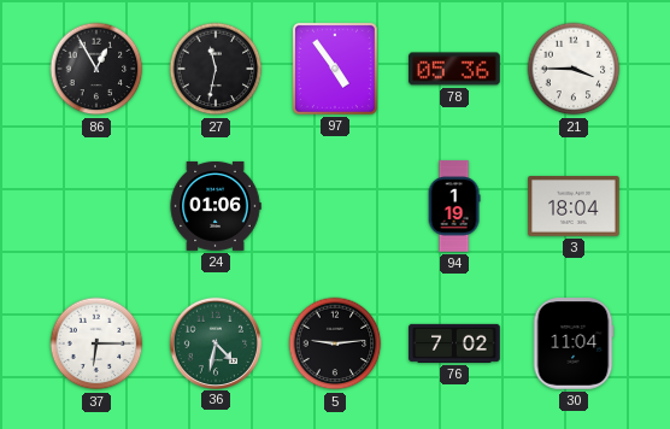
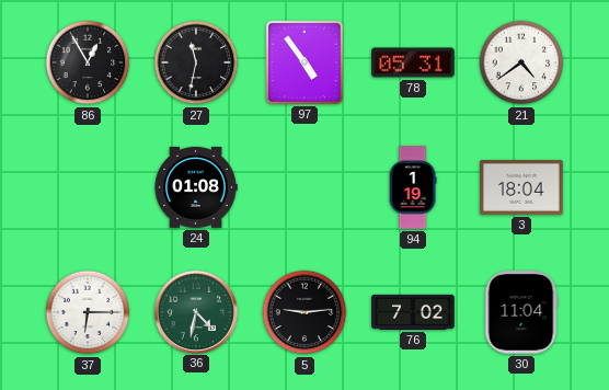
78: 05:36 -> 05:31 (413, 62)
21: 3:45 -> 4:39 (521, 62)
24: 01:06 -> 01:08 (196, 187)
